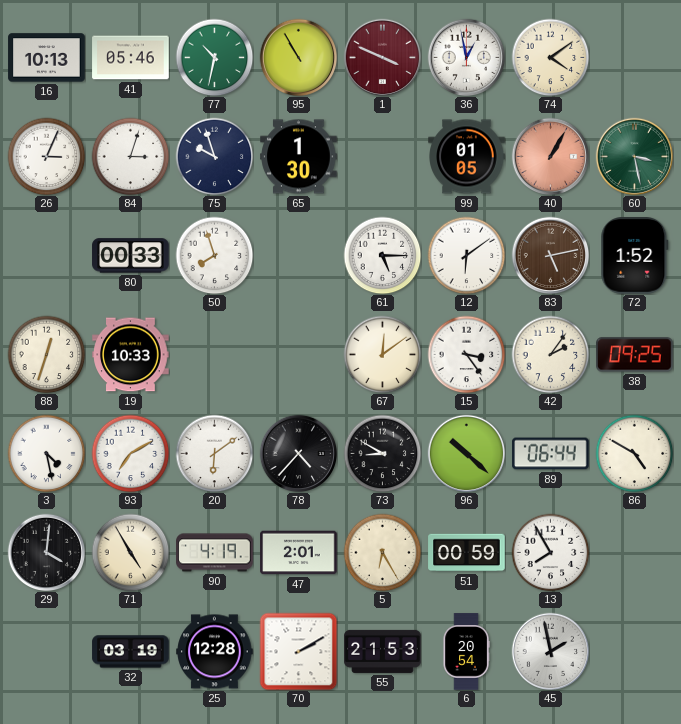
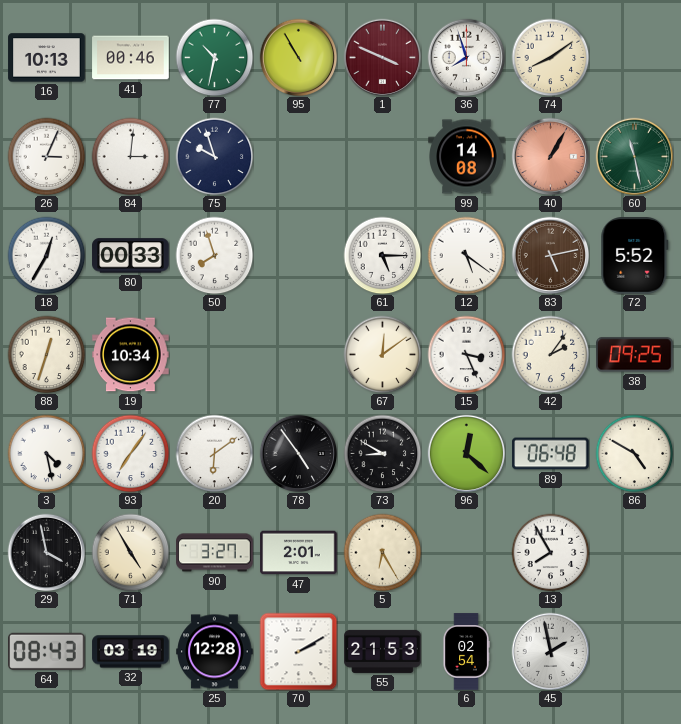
41: 05:46 -> 00:46 (131, 58)
36: 12:58 -> 7:57 (466, 57)
74: 4:09 -> 8:09 (550, 57)
84: 3:03 -> 3:01 (130, 156)
65: 1:30 -> none (299, 157)
99: 01:05 -> 14:08 (467, 157)
60: 3:28 -> 11:28 (634, 156)
18: none -> 12:35 (46, 255)
12: 6:09 -> 5:21 (466, 255)
72: 1:52 -> 5:52 (635, 256)
19: 10:33 -> 10:34 (131, 355)
15: 3:24 -> 3:26 (466, 354)
93: 7:10 -> 7:06 (130, 453)
78: 4:37 -> 4:54 (298, 453)
96: 10:22 -> 12:22 (466, 453)
89: 06:44 -> 06:48 (551, 454)
29: 4:01 -> 3:58 (46, 552)
90: 4:19 -> 3:27 (215, 553)
51: 00:59 -> none (467, 553)
64: none -> 08:43 (47, 651)
6: 20:54 -> 02:54 (466, 652)
